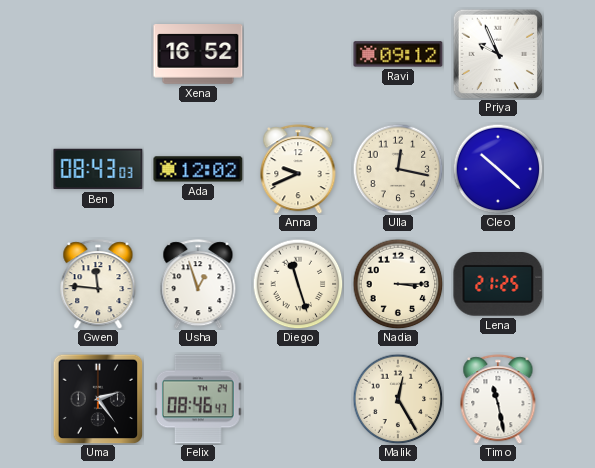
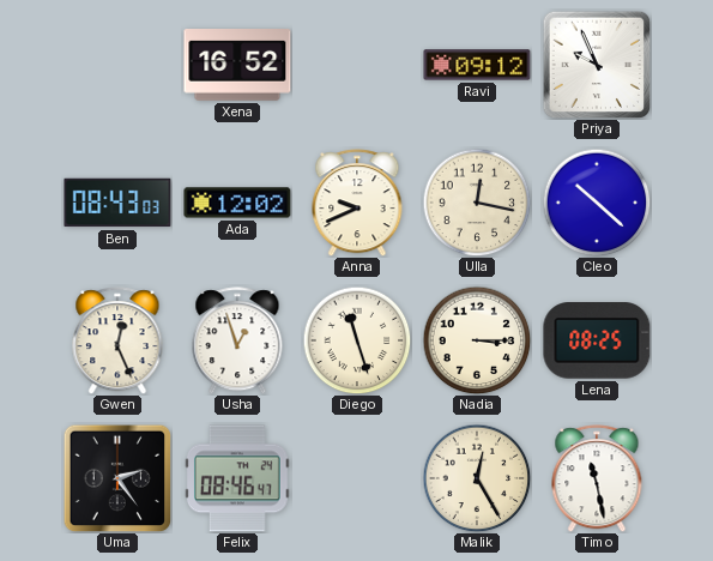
Gwen: 11:46 -> 12:26 (117, 340)
Lena: 21:25 -> 08:25 (597, 340)
